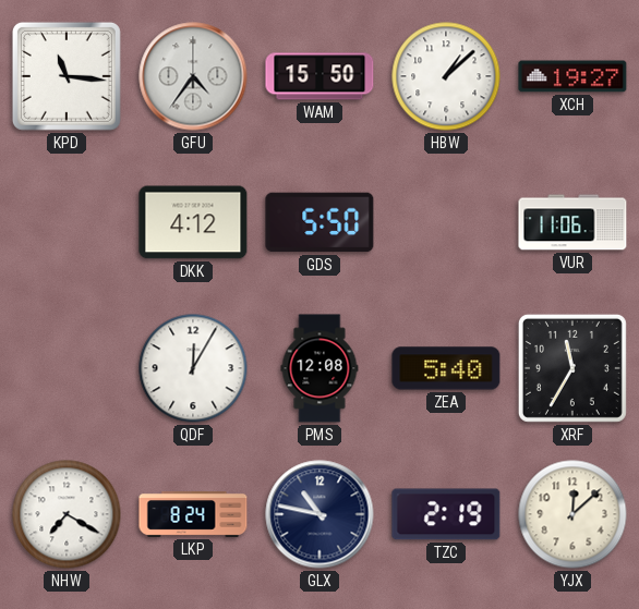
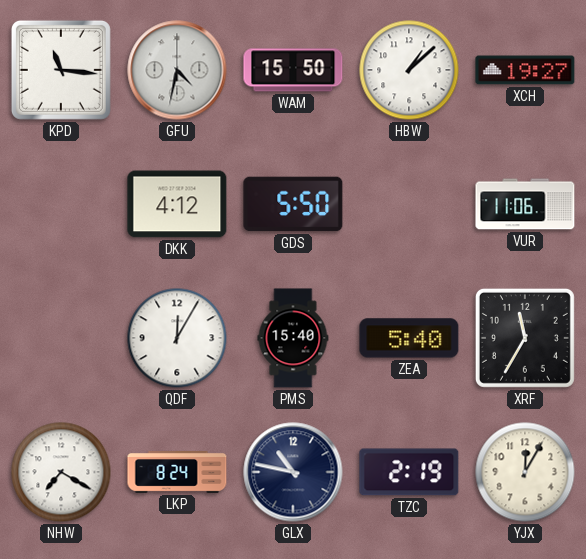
GFU: 4:36 -> 4:32 (177, 70)
PMS: 12:08 -> 15:40 (293, 338)
YJX: 12:08 -> 12:05 (525, 472)
